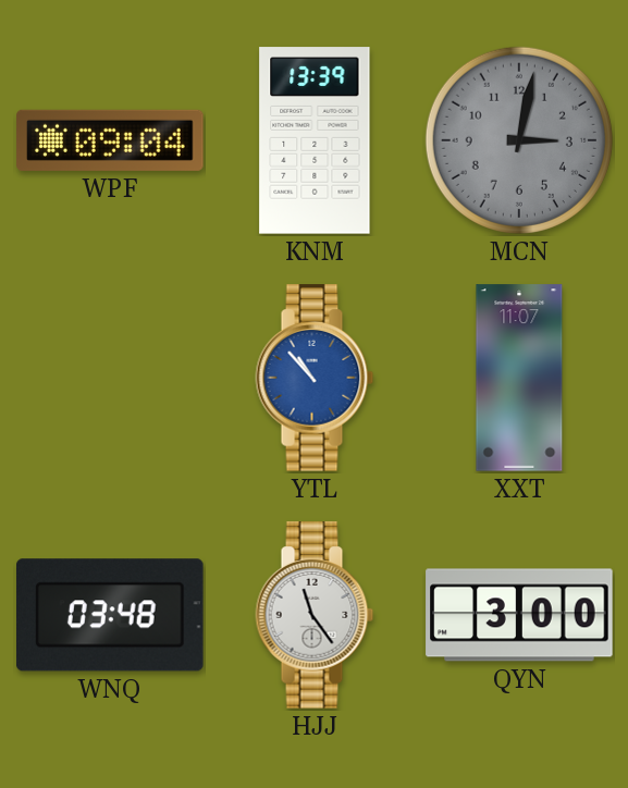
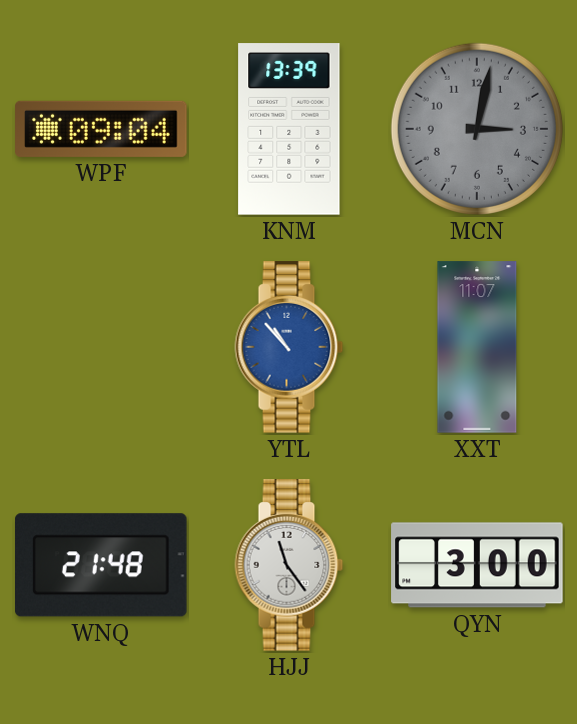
WNQ: 03:48 -> 21:48 (102, 565)
